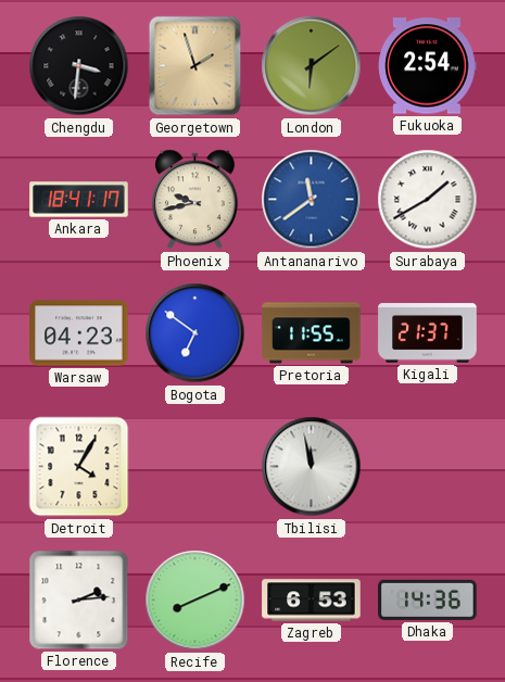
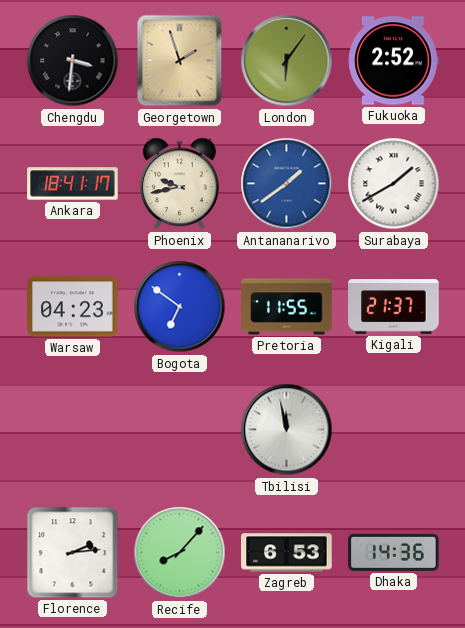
London: 6:09 -> 6:06 (287, 61)
Fukuoka: 2:54 -> 2:52 (394, 61)
Antananarivo: 11:39 -> 1:39 (287, 184)
Detroit: 4:05 -> none (79, 467)
Recife: 8:11 -> 8:07 (180, 553)
